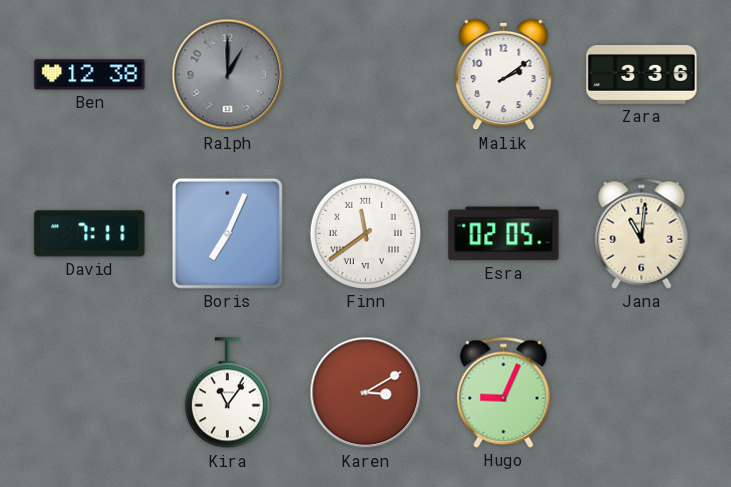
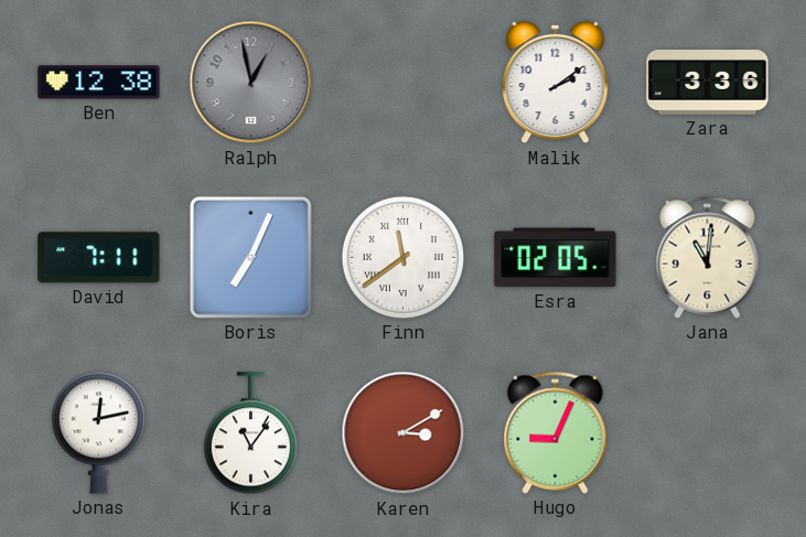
Ralph: 1:00 -> 12:58 (251, 83)
Jonas: none -> 12:13 (98, 432)
